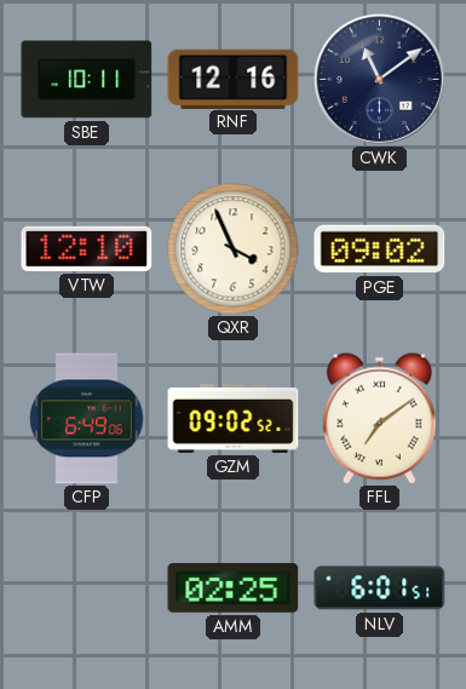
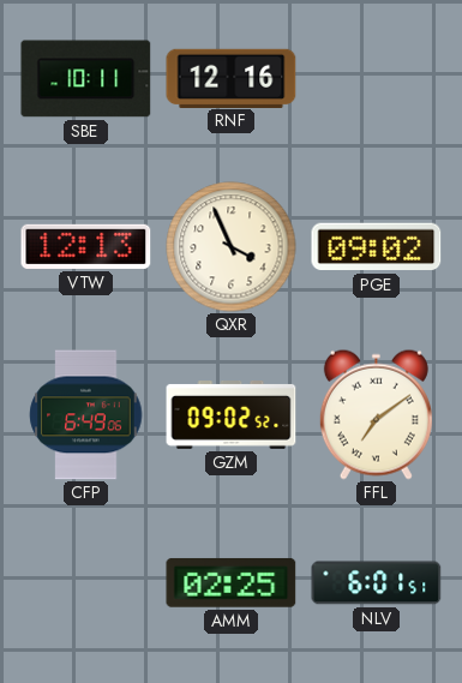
CWK: 11:09 -> none (379, 79)
VTW: 12:10 -> 12:13 (86, 246)
